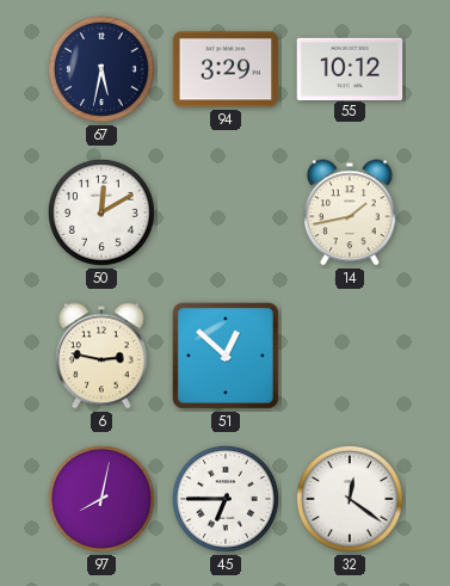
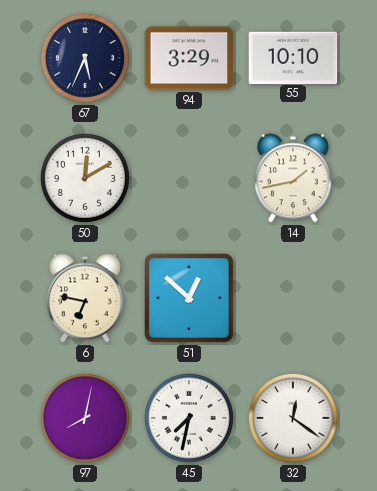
67: 5:32 -> 5:34 (85, 58)
55: 10:12 -> 10:10 (293, 57)
6: 2:47 -> 6:47 (86, 298)
45: 6:45 -> 7:32 (189, 418)
